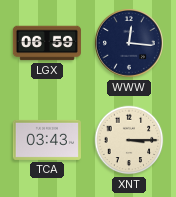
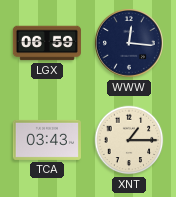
XNT: 3:15 -> 1:15 (129, 140)
